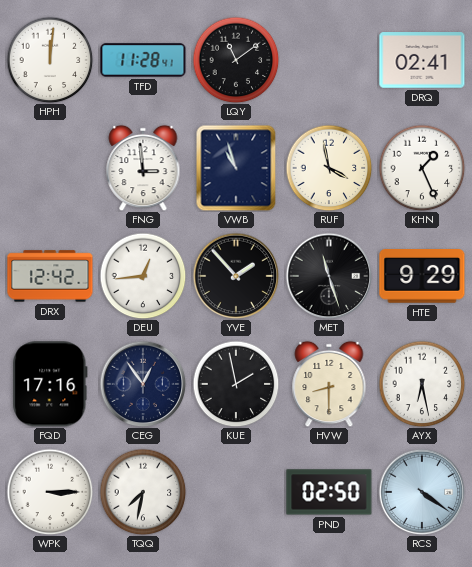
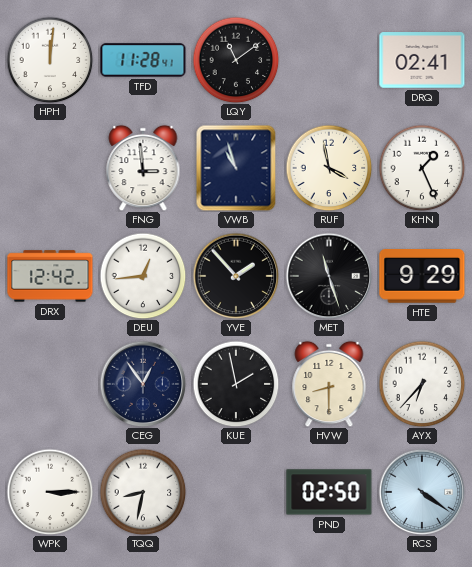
FQD: 17:16 -> none (50, 384)
AYX: 6:28 -> 6:37 (422, 384)
TQQ: 7:32 -> 8:32 (143, 492)
